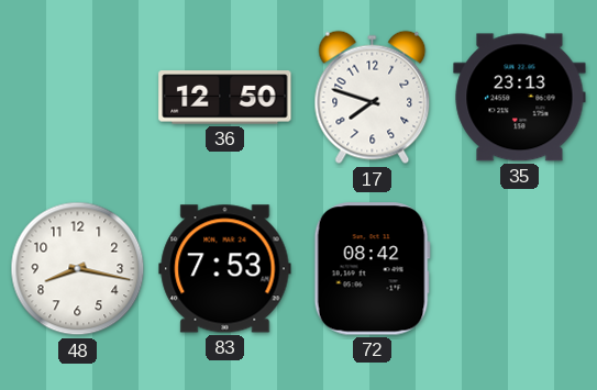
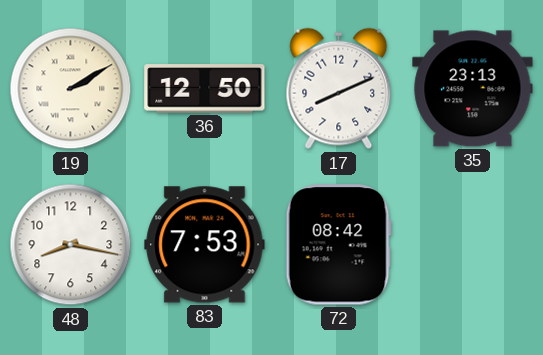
19: none -> 2:10 (71, 89)
17: 7:48 -> 8:11 (339, 89)
